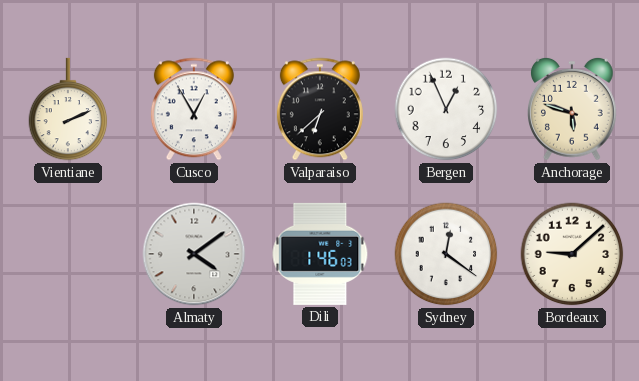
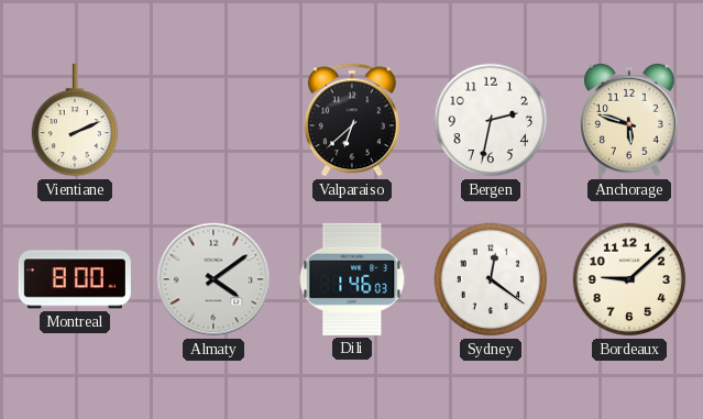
Cusco: 12:55 -> none (194, 109)
Bergen: 12:56 -> 2:32 (491, 120)
Montreal: none -> 8:00 (75, 279)
